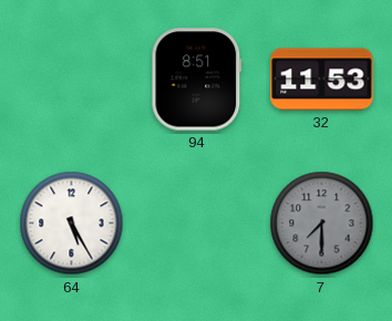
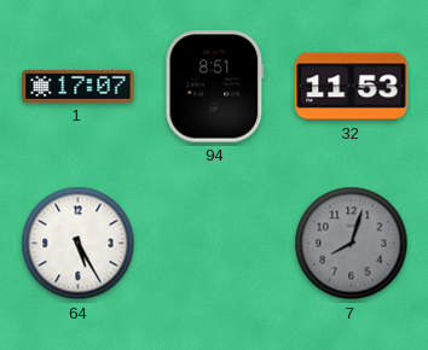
1: none -> 17:07 (79, 86)
7: 7:30 -> 8:03 (352, 244)
